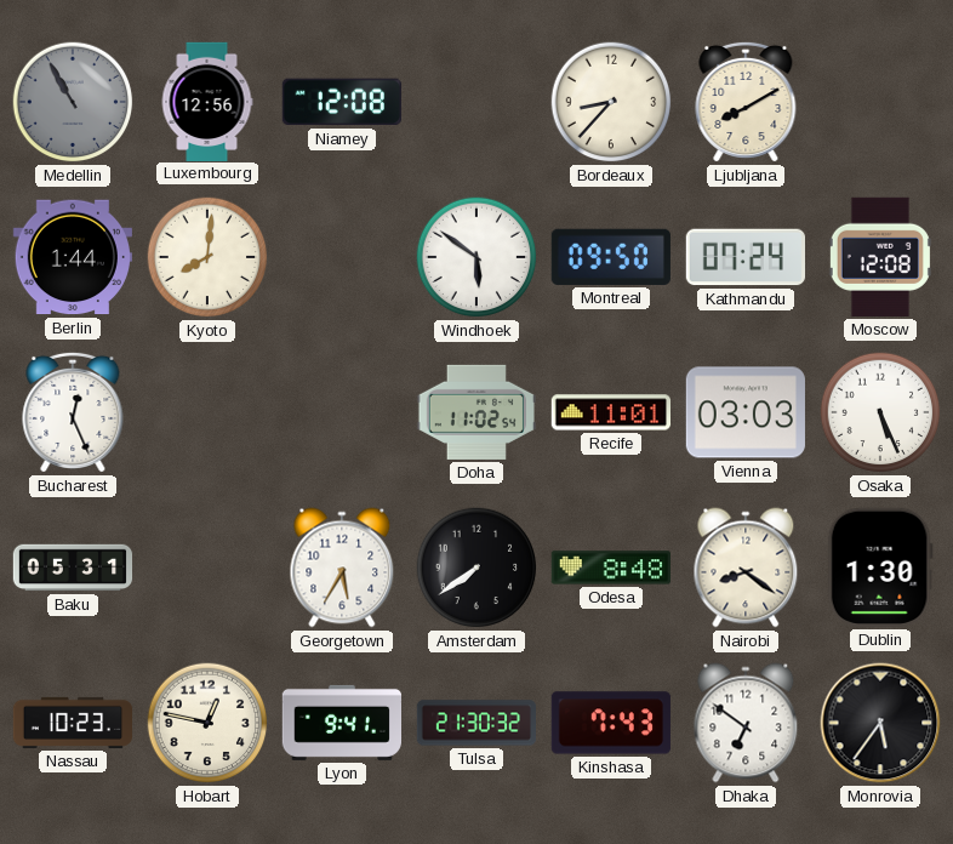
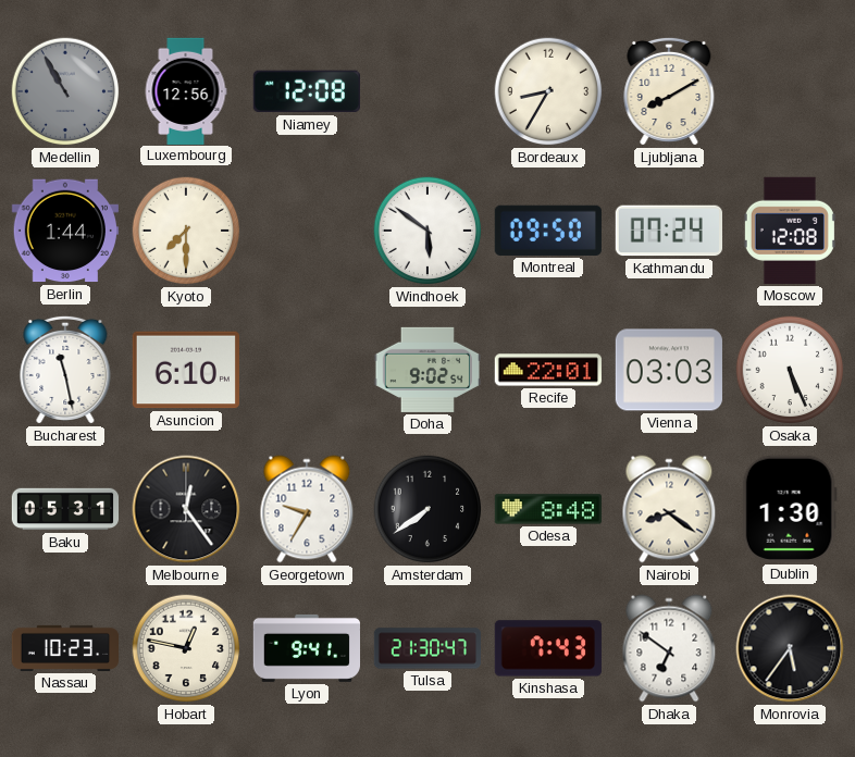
Bordeaux: 8:37 -> 8:35 (548, 91)
Kyoto: 8:01 -> 7:30 (186, 231)
Bucharest: 12:26 -> 11:28 (65, 370)
Asuncion: none -> 6:10 (186, 370)
Doha: 11:02 -> 9:02 (426, 370)
Recife: 11:01 -> 22:01 (547, 370)
Melbourne: none -> 12:24 (186, 509)
Georgetown: 5:35 -> 9:35 (307, 509)
Tulsa: 21:30:32 -> 21:30:47 (426, 648)
